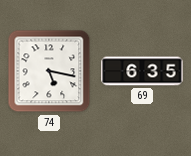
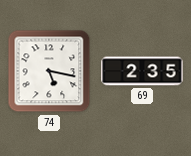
69: 6:35 -> 2:35 (142, 71)
